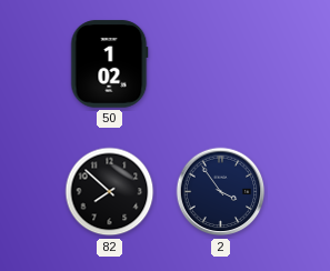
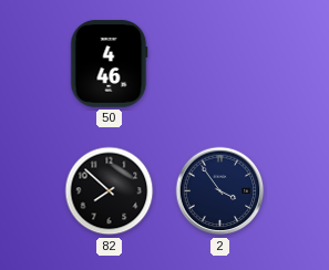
50: 1:02 -> 4:46 (110, 64)
